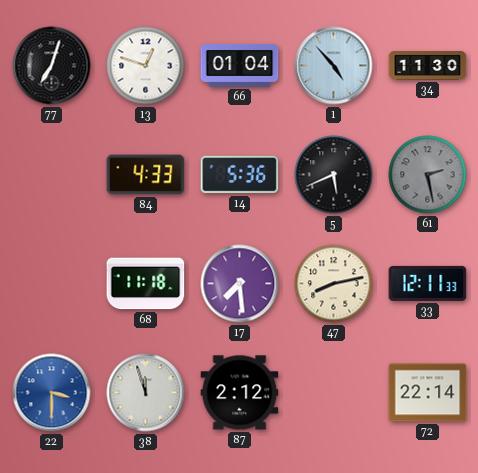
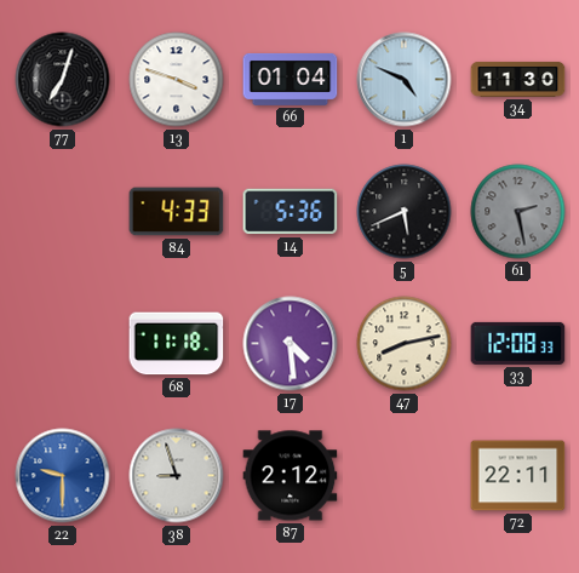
13: 12:48 -> 3:48 (177, 80)
1: 4:53 -> 4:49 (405, 80)
17: 7:29 -> 4:29 (291, 344)
33: 12:11 -> 12:08 (518, 343)
22: 3:30 -> 9:30 (63, 476)
38: 11:57 -> 8:57 (177, 476)
72: 22:14 -> 22:11 (518, 476)
